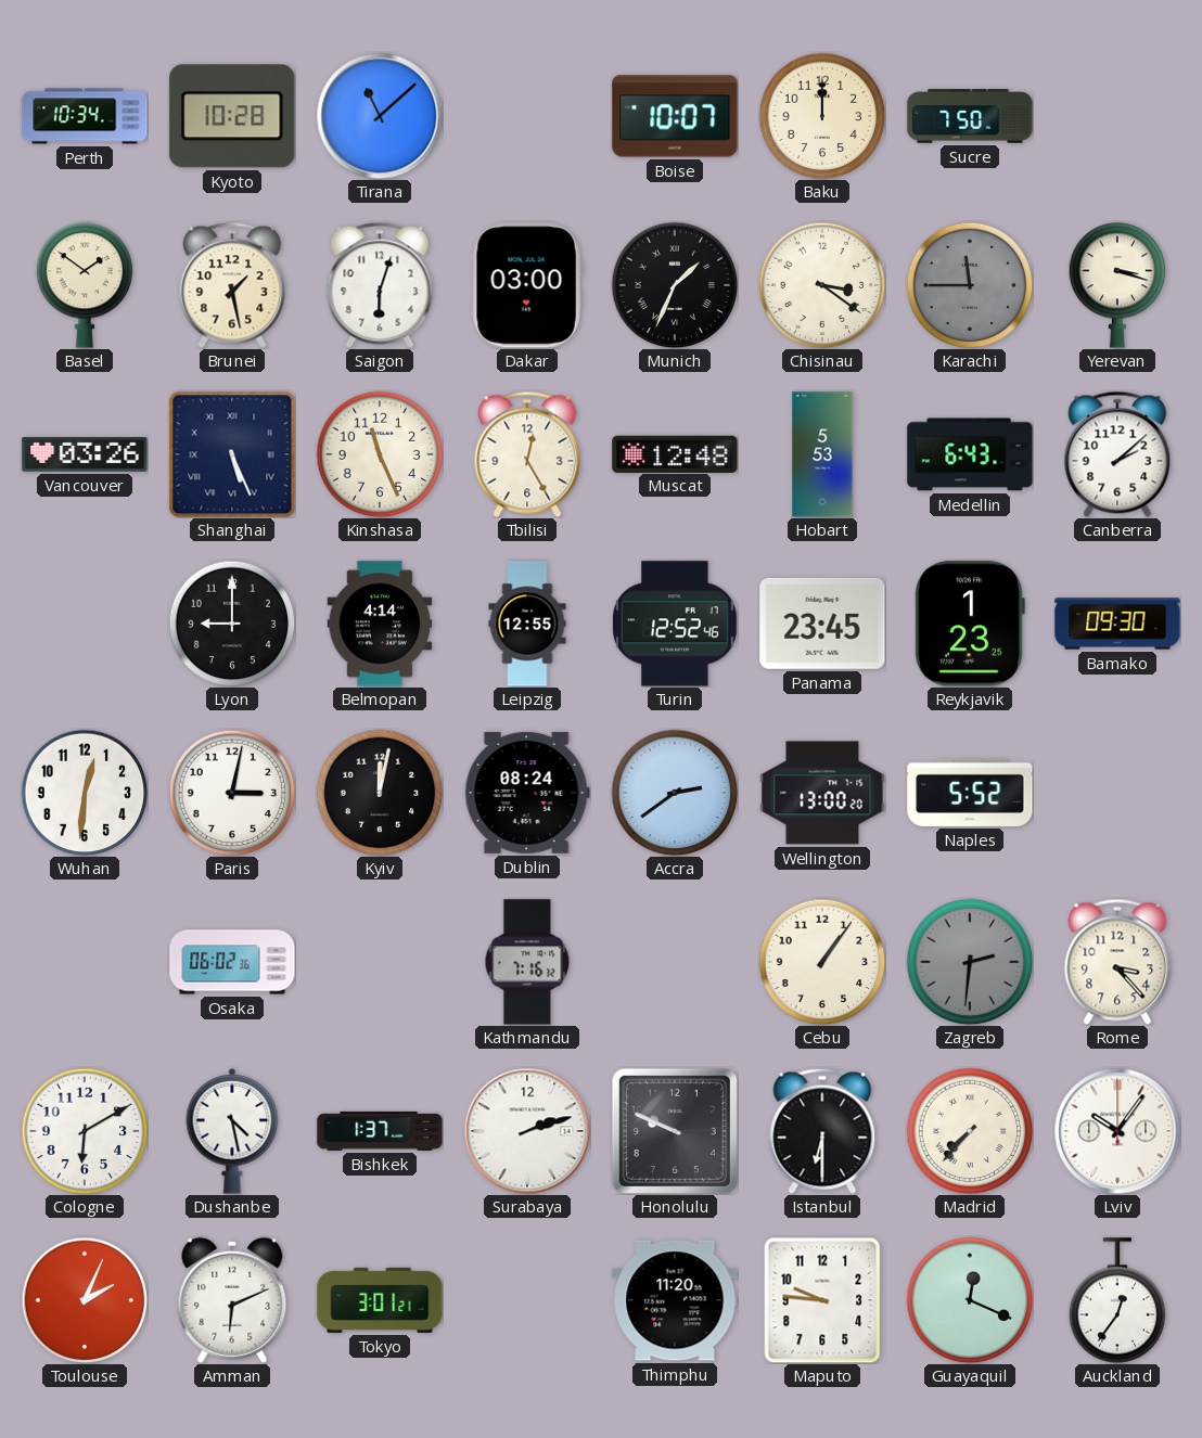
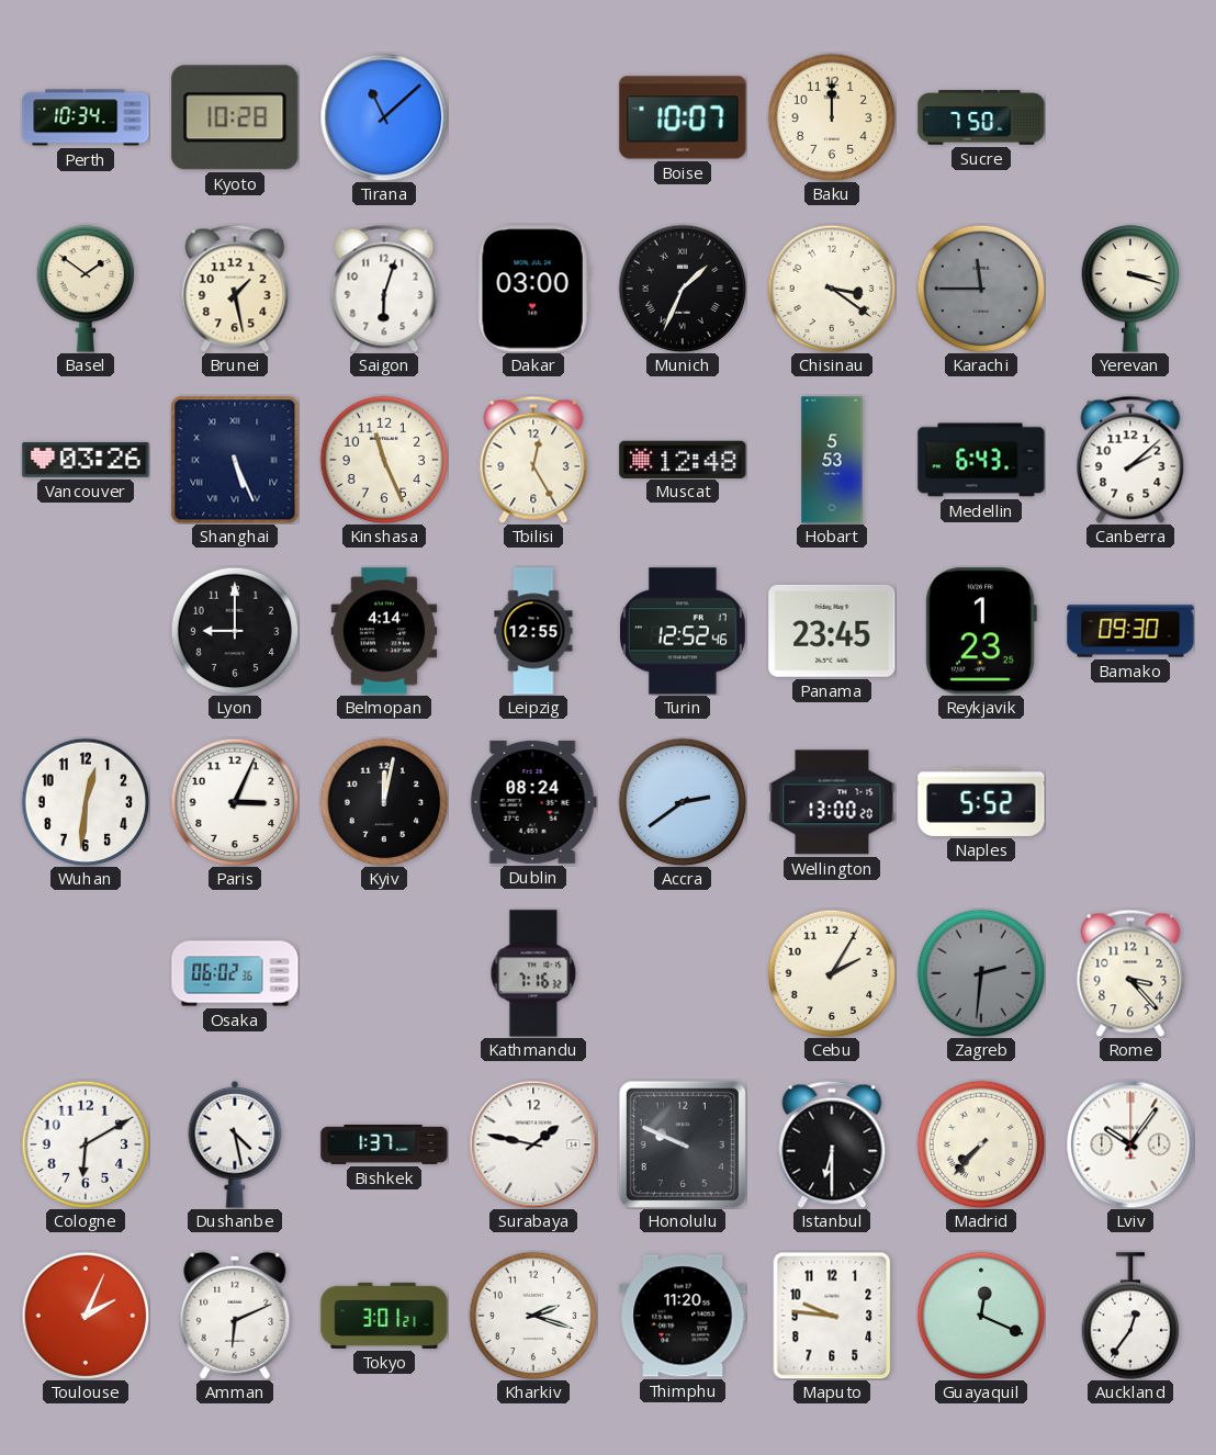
Paris: 3:02 -> 3:04 (235, 802)
Cebu: 1:06 -> 2:05 (832, 973)
Surabaya: 2:12 -> 1:47 (533, 1144)
Kharkiv: none -> 2:18 (533, 1316)
